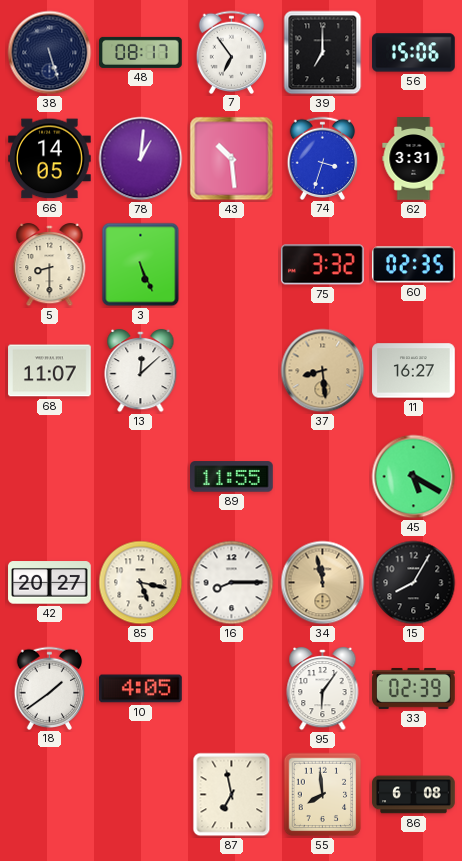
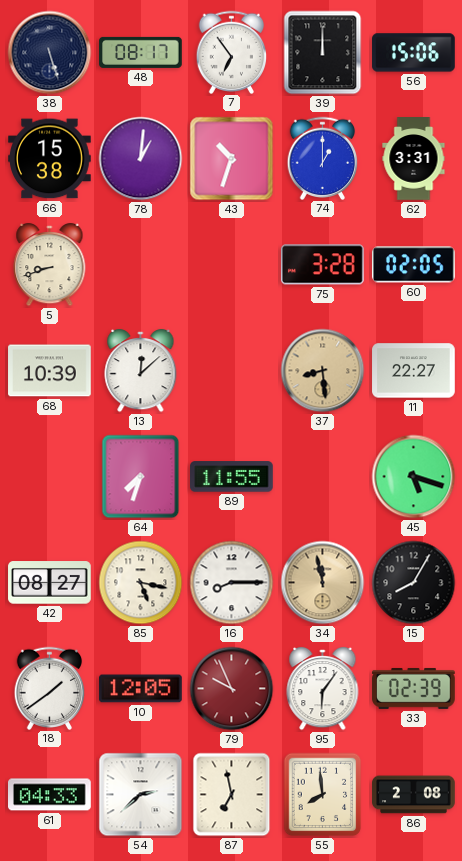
39: 7:00 -> 12:00 (323, 53)
66: 14:05 -> 15:38 (50, 159)
43: 10:29 -> 10:33 (232, 159)
74: 3:33 -> 1:00 (323, 158)
5: 8:30 -> 8:42 (50, 265)
3: 5:26 -> none (141, 265)
75: 3:32 -> 3:28 (322, 265)
60: 02:35 -> 02:05 (414, 265)
68: 11:07 -> 10:39 (50, 371)
11: 16:27 -> 22:27 (414, 371)
64: none -> 7:33 (141, 477)
45: 5:20 -> 5:18 (414, 477)
42: 20:27 -> 08:27 (50, 583)
10: 4:05 -> 12:05 (141, 689)
79: none -> 9:56 (232, 689)
61: none -> 04:33 (50, 795)
54: none -> 2:38 (141, 795)
86: 6:08 -> 2:08 (414, 795)
